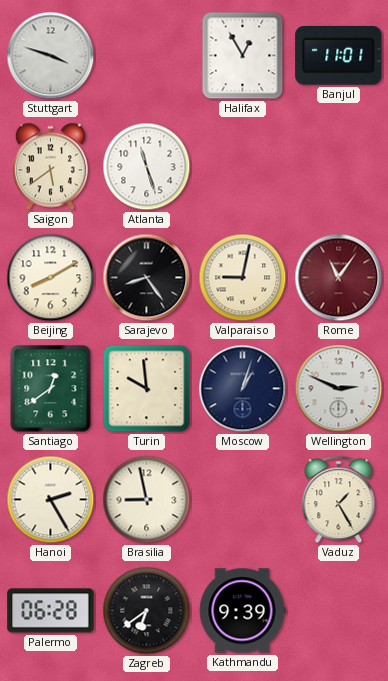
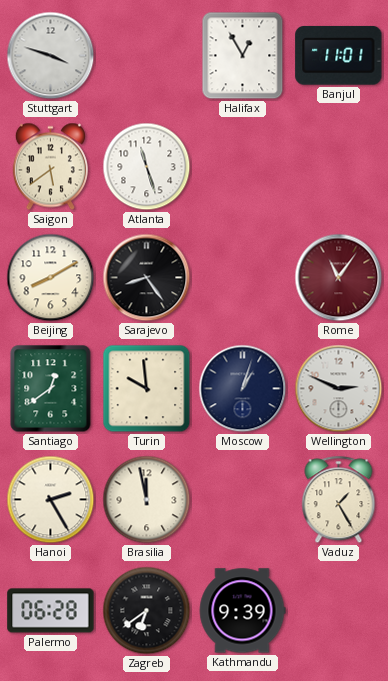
Valparaiso: 9:02 -> none (243, 278)
Brasilia: 8:58 -> 11:58 (147, 500)
